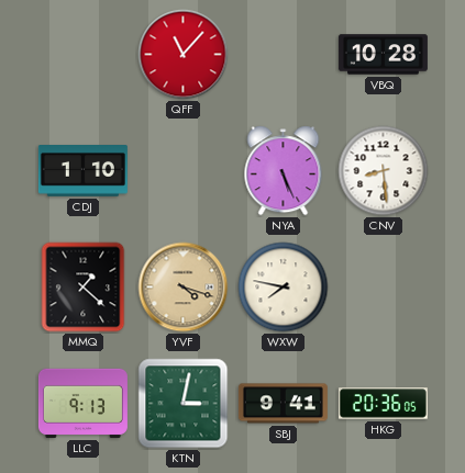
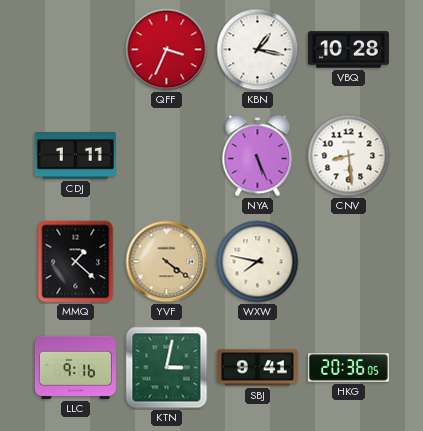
QFF: 11:07 -> 3:34 (167, 50)
KBN: none -> 1:17 (258, 50)
CDJ: 1:10 -> 1:11 (75, 156)
YVF: 4:18 -> 4:21 (167, 262)
LLC: 9:13 -> 9:16 (75, 367)
